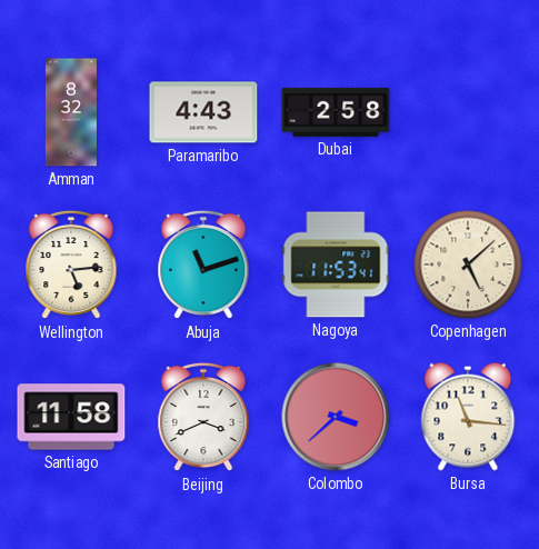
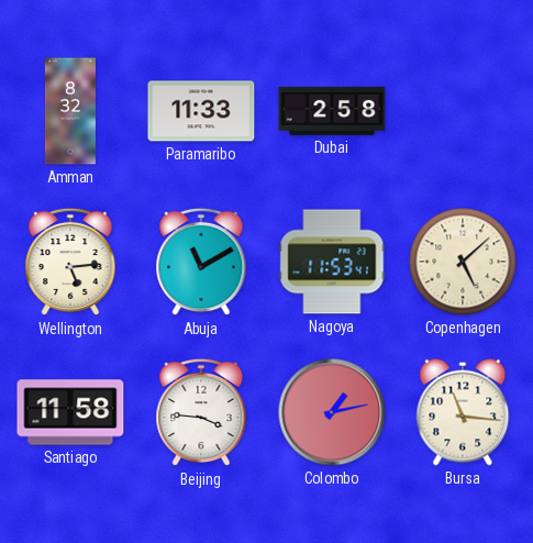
Paramaribo: 4:43 -> 11:33 (201, 111)
Abuja: 11:12 -> 11:10 (201, 262)
Beijing: 3:41 -> 3:46 (201, 412)
Colombo: 3:38 -> 1:13 (332, 412)
